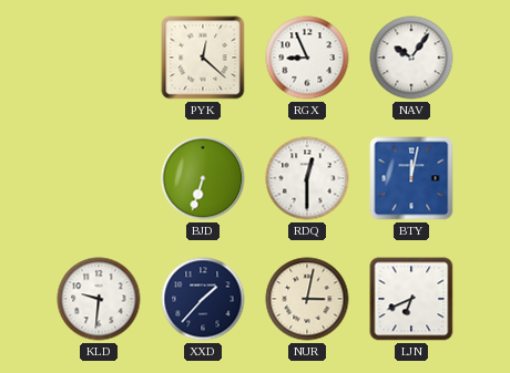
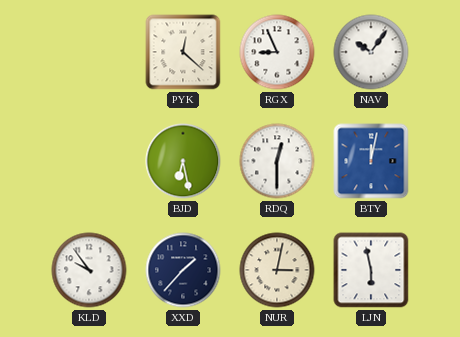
BJD: 6:33 -> 6:28 (183, 161)
KLD: 9:31 -> 9:54 (89, 270)
LJN: 6:41 -> 5:58 (371, 270)
